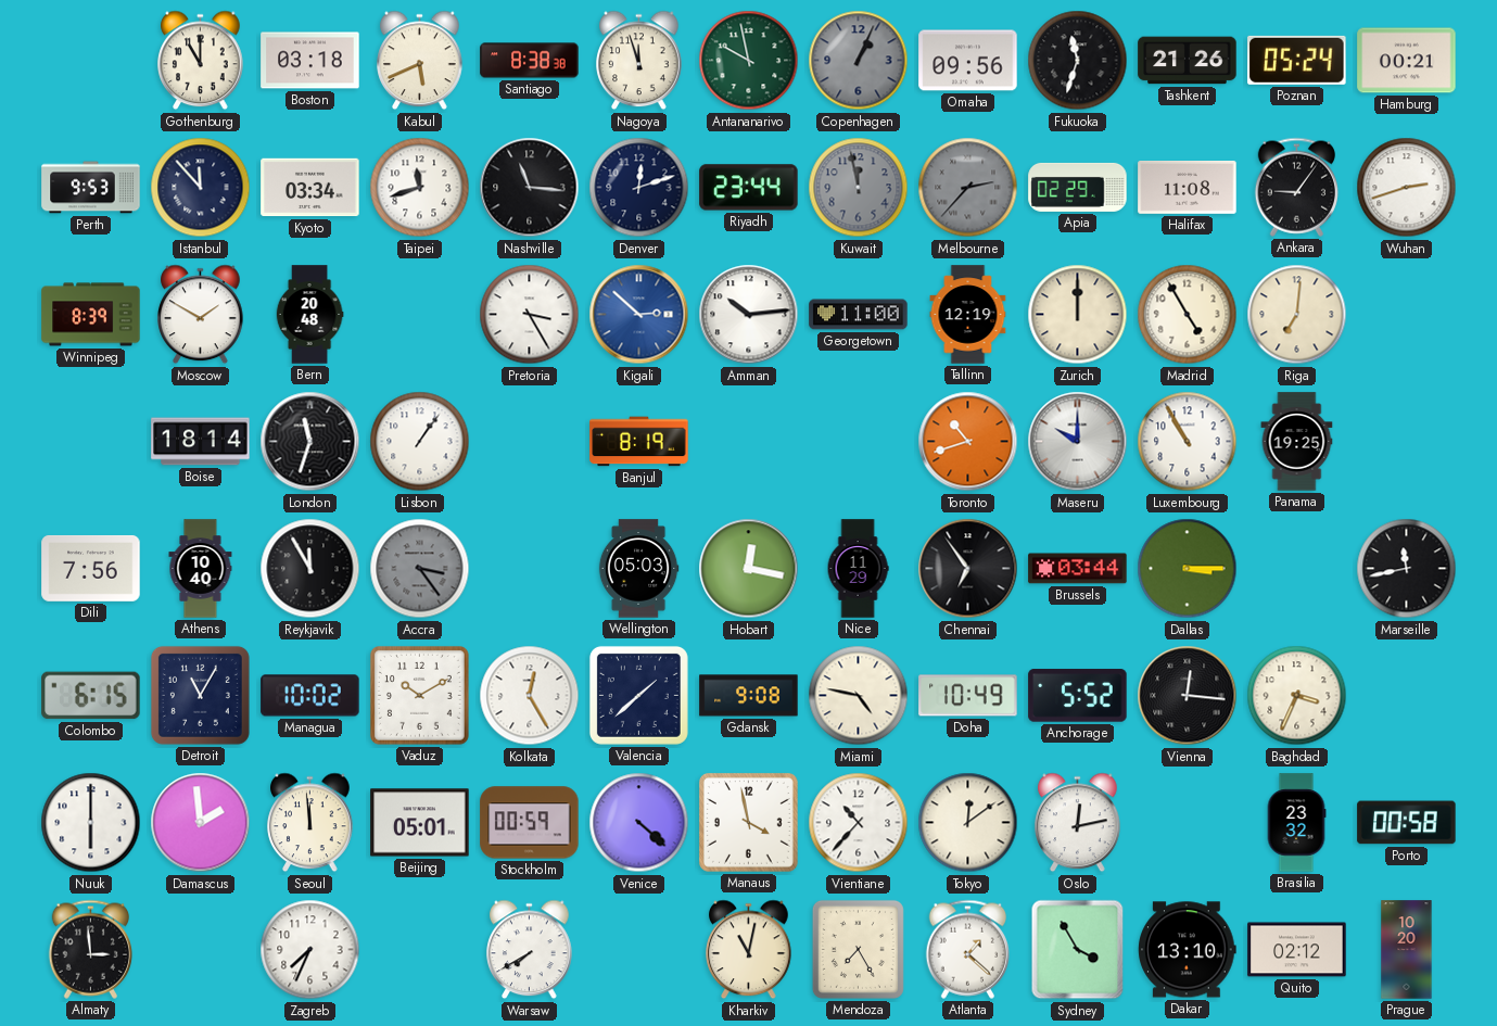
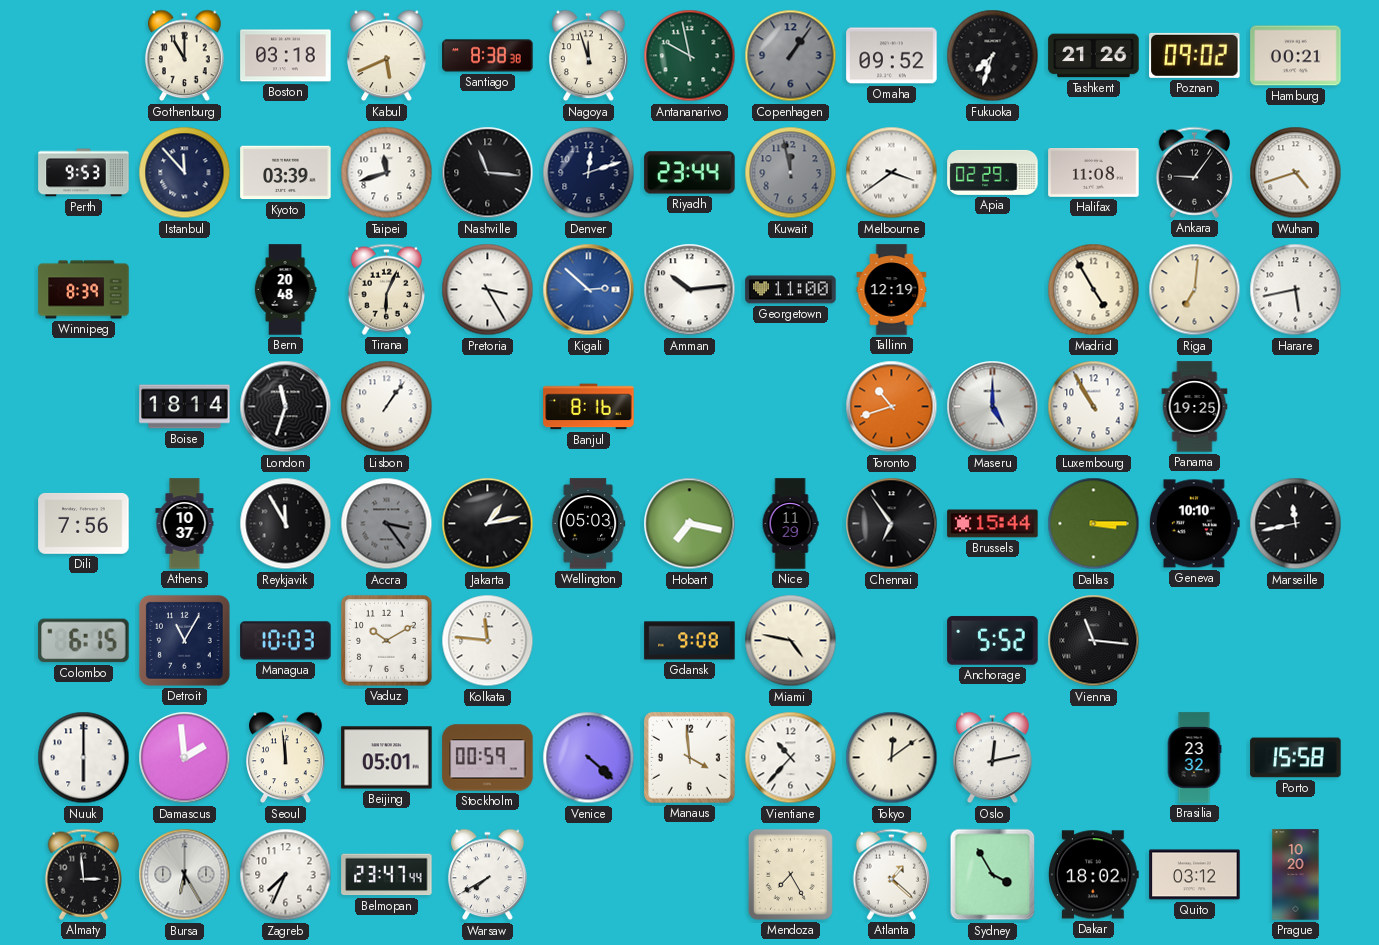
Copenhagen: 1:04 -> 1:06 (791, 56)
Omaha: 09:56 -> 09:52 (892, 56)
Fukuoka: 11:33 -> 7:33 (993, 56)
Poznan: 05:24 -> 09:02 (1195, 55)
Kyoto: 03:34 -> 03:39 (286, 173)
Melbourne: 2:37 -> 3:39 (892, 173)
Melbourne dial: grey -> white (892, 173)
Wuhan: 2:42 -> 4:42 (1296, 173)
Moscow: 1:50 -> none (201, 315)
Tirana: none -> 6:04 (386, 289)
Zurich: 12:00 -> none (1078, 315)
Harare: none -> 5:43 (1296, 290)
Banjul: 8:19 -> 8:16 (589, 407)
Maseru: 10:00 -> 5:00 (993, 407)
Athens: 10:40 -> 10:37 (185, 524)
Jakarta: none -> 1:13 (488, 524)
Hobart: 12:17 -> 7:17 (690, 524)
Brussels: 03:44 -> 15:44 (993, 524)
Geneva: none -> 10:10 (1194, 524)
Managua: 10:02 -> 10:03 (286, 641)
Kolkata: 12:25 -> 11:46 (488, 641)
Valencia: 1:38 -> none (638, 695)
Doha: 10:49 -> none (968, 696)
Vienna: 12:16 -> 11:16 (1094, 641)
Baghdad: 3:34 -> none (1297, 696)
Manaus: 3:58 -> 3:59 (689, 757)
Porto: 00:58 -> 15:58 (1296, 758)
Bursa: none -> 6:25 (185, 875)
Belmopan: none -> 23:47 (387, 875)
Kharkiv: 11:02 -> none (749, 950)
Dakar: 13:10 -> 18:02 (1094, 875)
Quito: 02:12 -> 03:12 (1195, 875)
